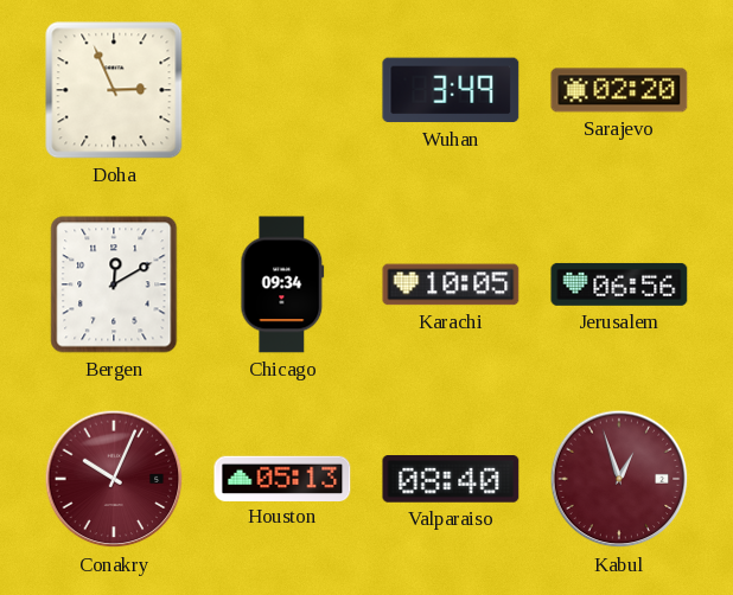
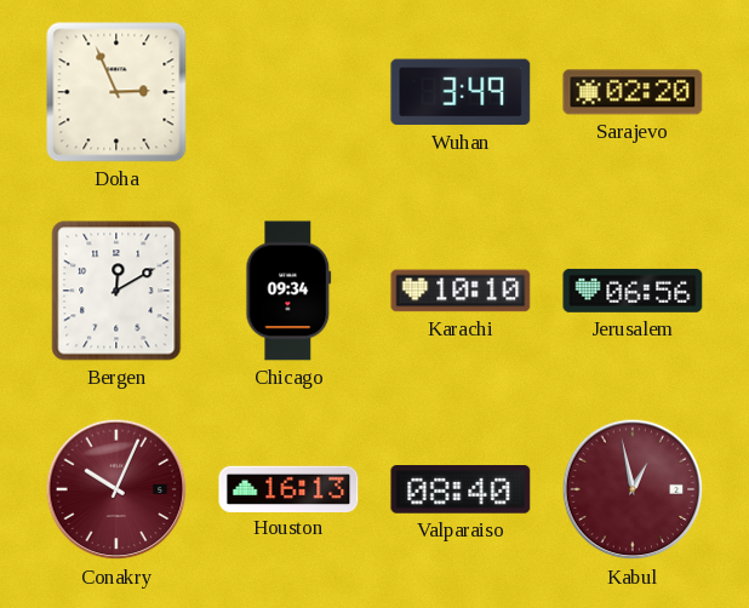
Karachi: 10:05 -> 10:10 (461, 291)
Houston: 05:13 -> 16:13 (288, 488)
Kabul: 12:57 -> 12:58 (633, 489)
